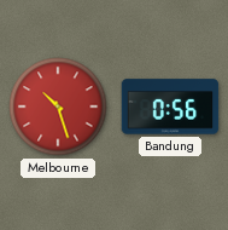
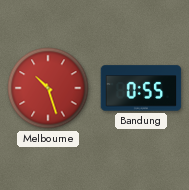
Bandung: 0:56 -> 0:55 (141, 88)
